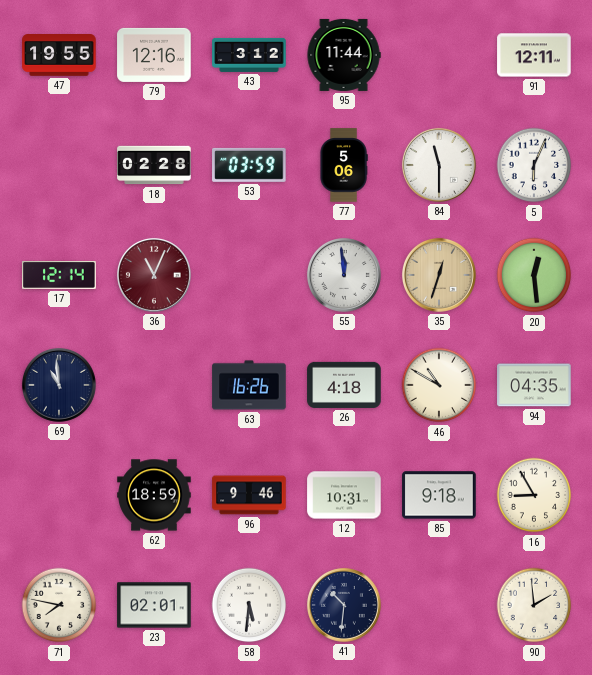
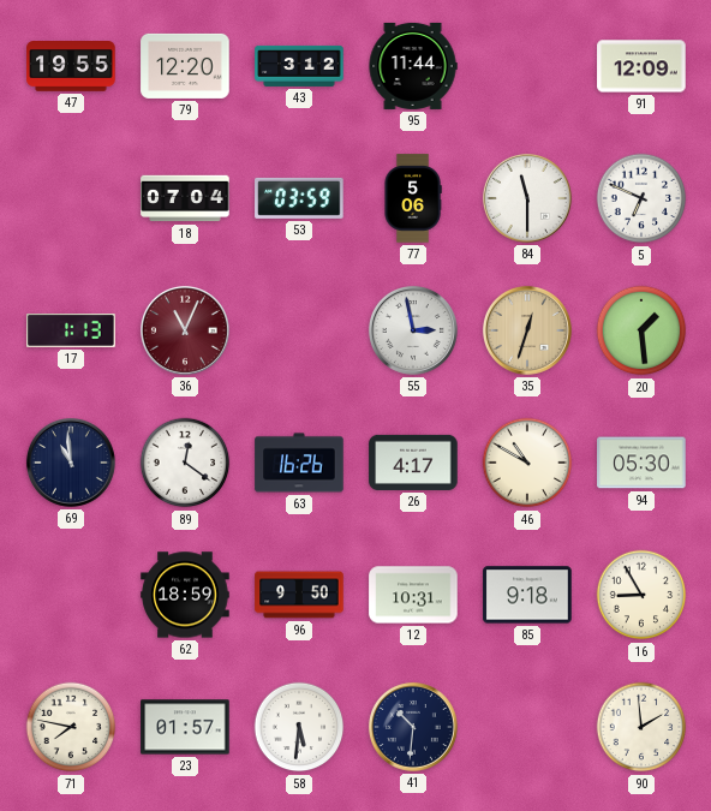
79: 12:16 -> 12:20 (185, 66)
91: 12:11 -> 12:09 (641, 66)
18: 02:28 -> 07:04 (185, 198)
5: 6:04 -> 6:49 (641, 198)
17: 12:14 -> 1:13 (71, 332)
55: 11:59 -> 2:58 (413, 330)
20: 12:29 -> 1:29 (641, 330)
89: none -> 12:21 (185, 463)
26: 4:18 -> 4:17 (413, 463)
94: 04:35 -> 05:30 (641, 463)
96: 9:46 -> 9:50 (299, 595)
23: 02:01 -> 01:57 (185, 727)
